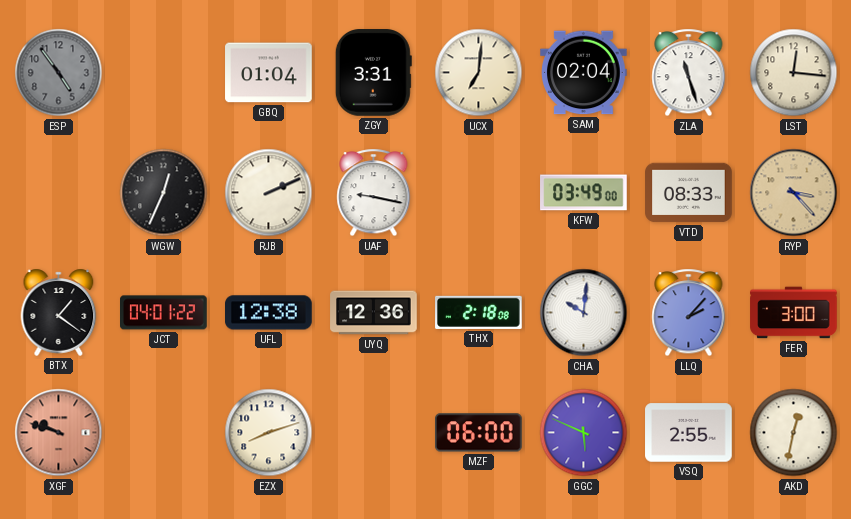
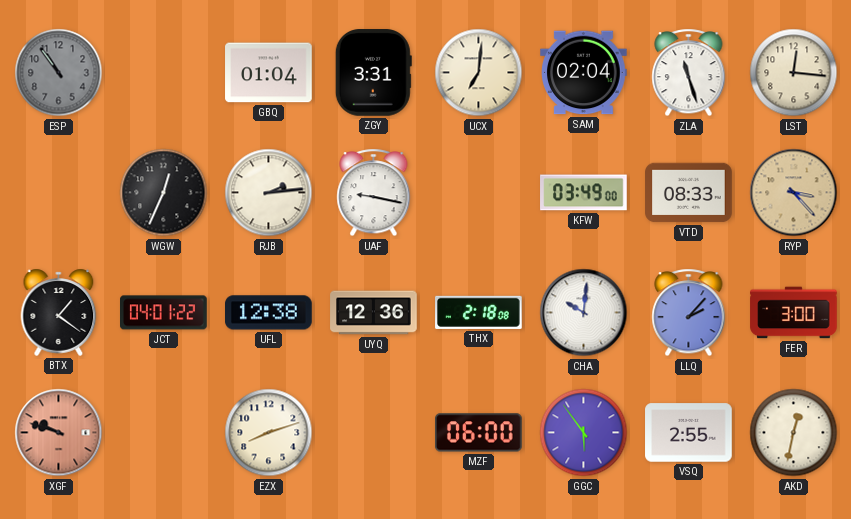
ESP: 4:54 -> 10:54 (59, 73)
RJB: 2:11 -> 2:14 (269, 193)
GGC: 5:49 -> 5:54 (584, 433)
